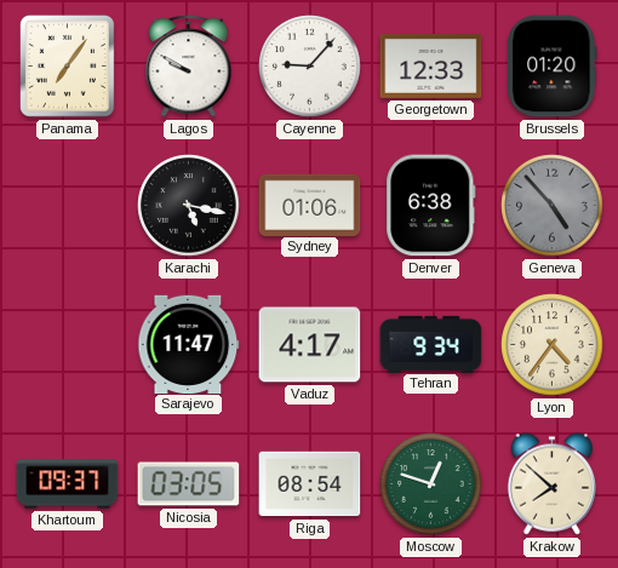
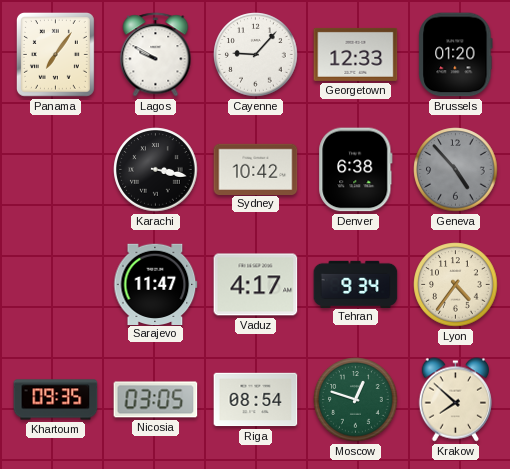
Karachi: 5:17 -> 3:17 (156, 170)
Sydney: 01:06 -> 10:42 (256, 169)
Khartoum: 09:37 -> 09:35 (56, 400)
